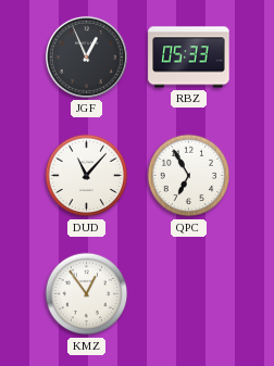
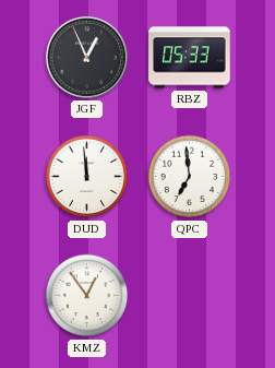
DUD: 11:07 -> 11:59 (87, 177)
QPC: 6:55 -> 6:59 (190, 177)
